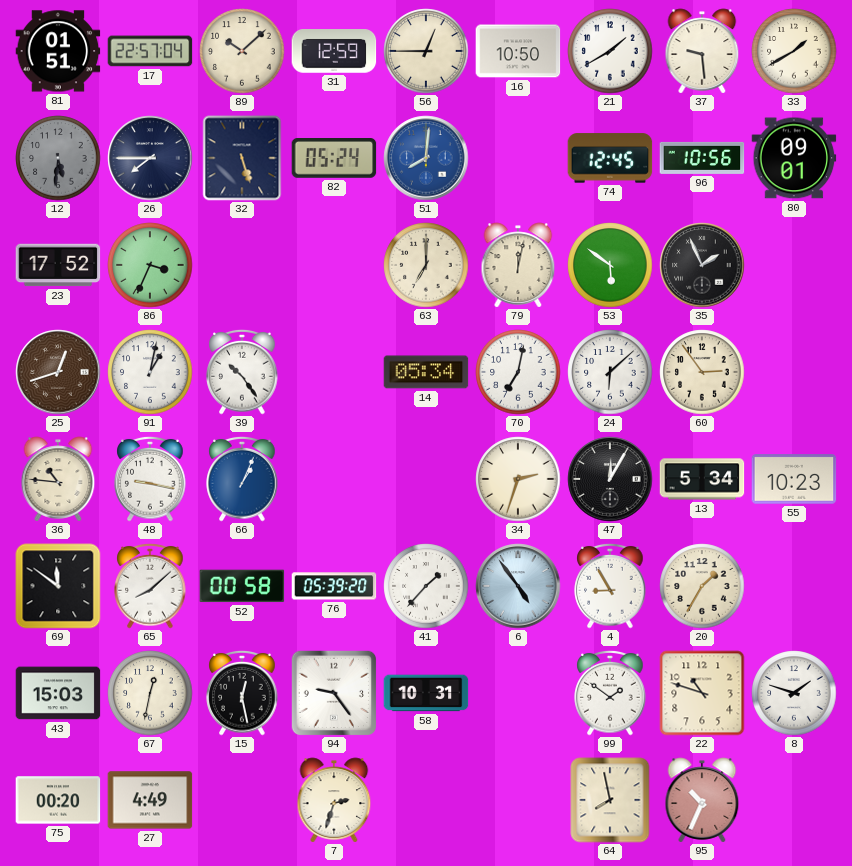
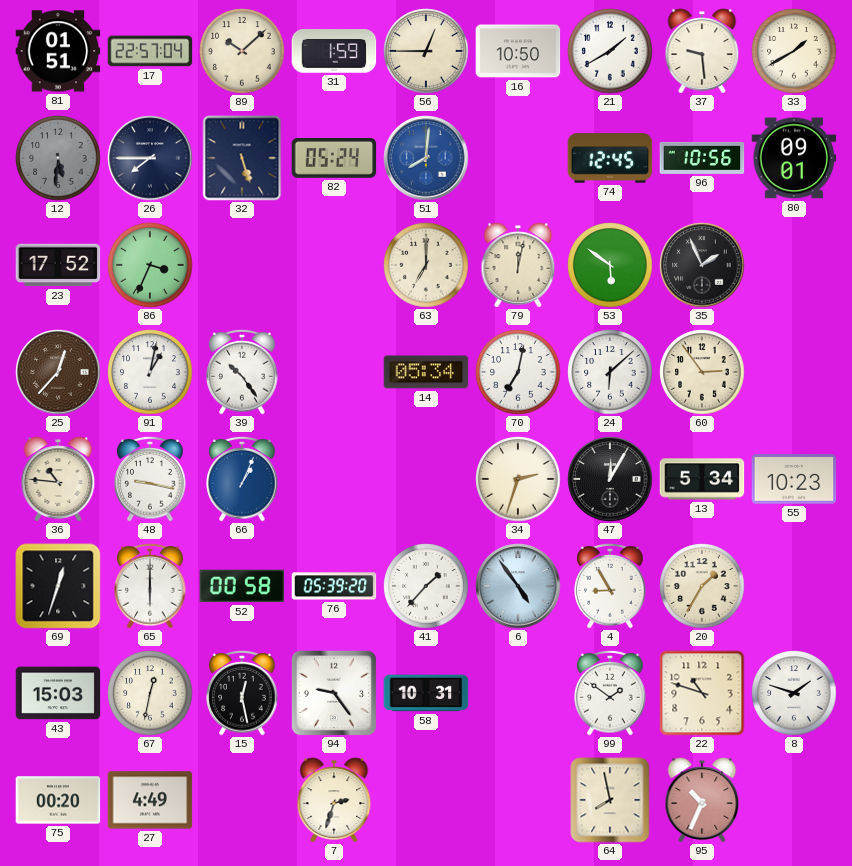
31: 12:59 -> 1:59 (334, 51)
25: 12:42 -> 12:37 (58, 372)
69: 11:51 -> 12:33 (58, 586)
65: 8:08 -> 6:00 (150, 587)
